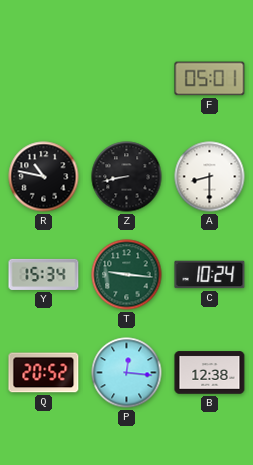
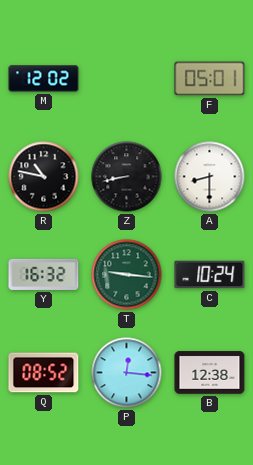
M: none -> 12:02 (44, 79)
Y: 15:34 -> 16:32 (44, 274)
Q: 20:52 -> 08:52 (44, 373)
